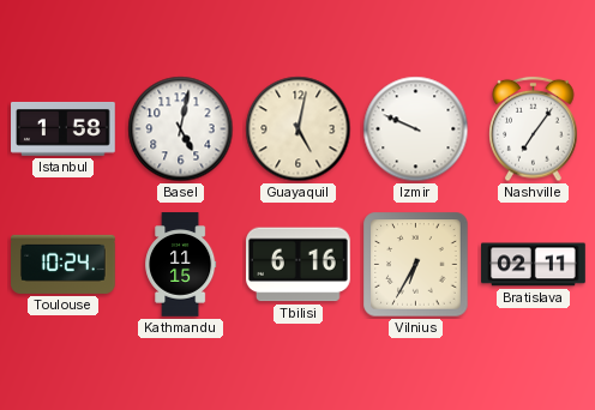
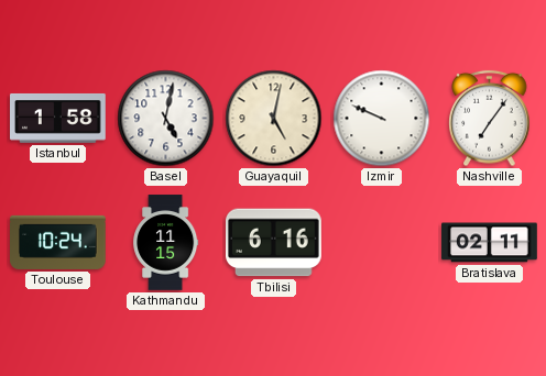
Vilnius: 6:35 -> none (416, 265)
